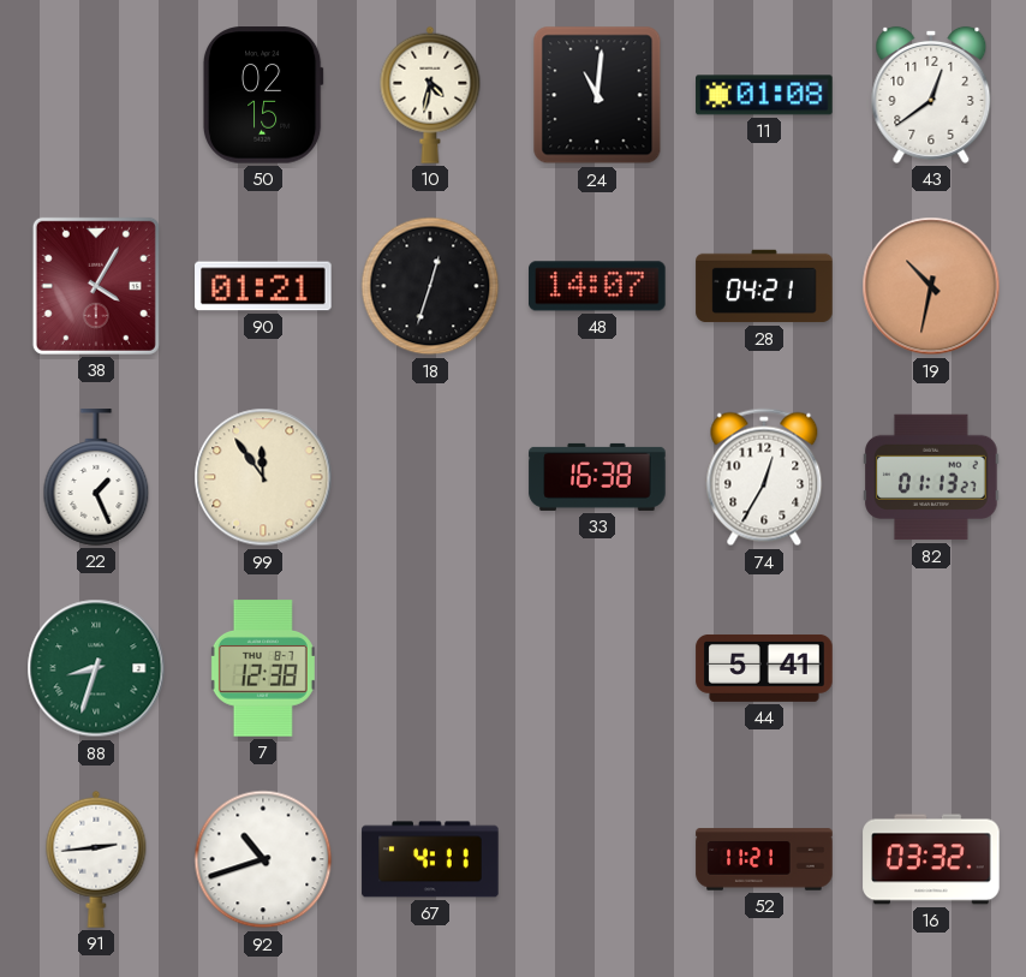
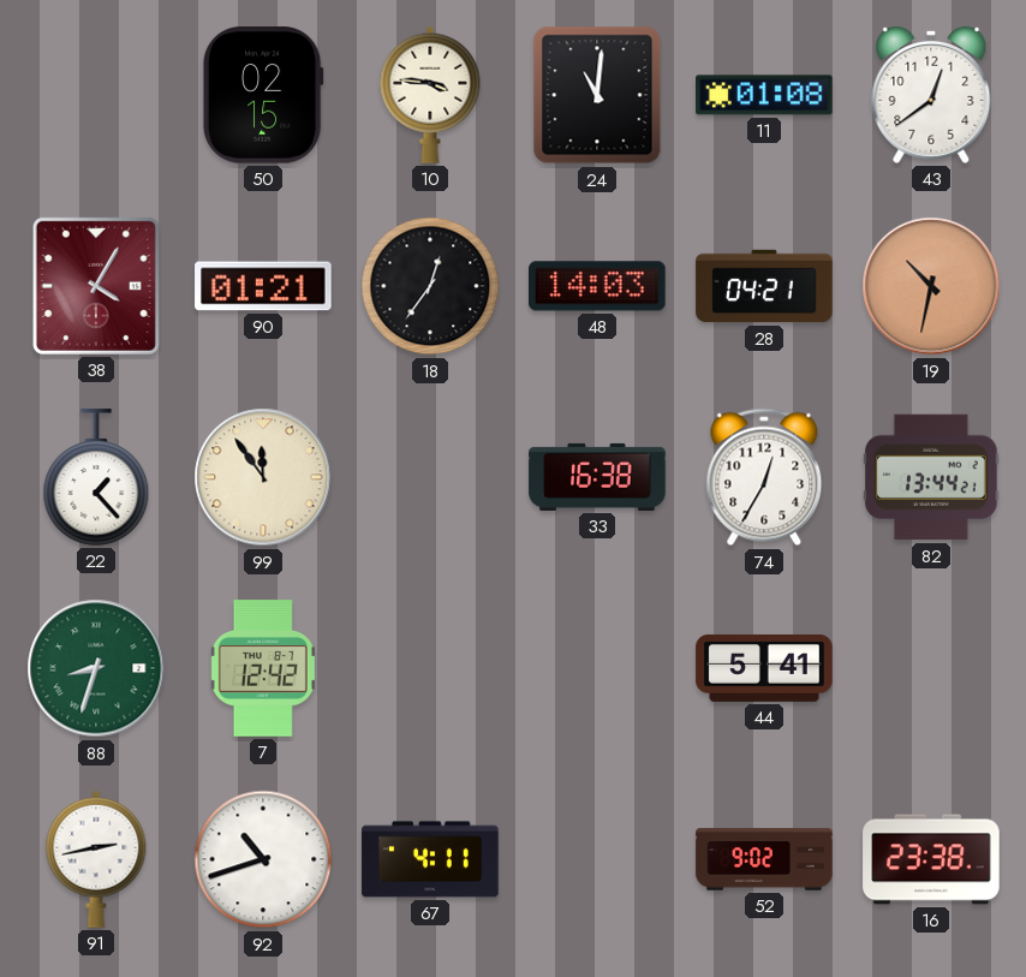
10: 4:32 -> 3:46 (430, 95)
18: 12:33 -> 12:36 (430, 286)
48: 14:07 -> 14:03 (597, 286)
22: 1:26 -> 1:23 (96, 477)
82: 01:13 -> 13:44 (931, 477)
7: 12:38 -> 12:42 (263, 668)
91: 2:44 -> 2:43 (96, 859)
52: 11:21 -> 9:02 (764, 859)
16: 03:32 -> 23:38 (931, 859)
